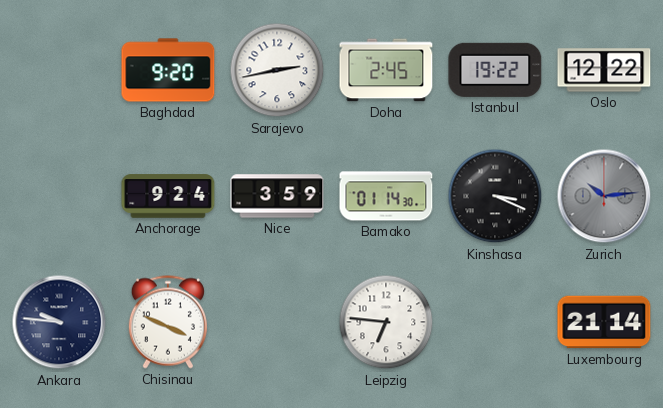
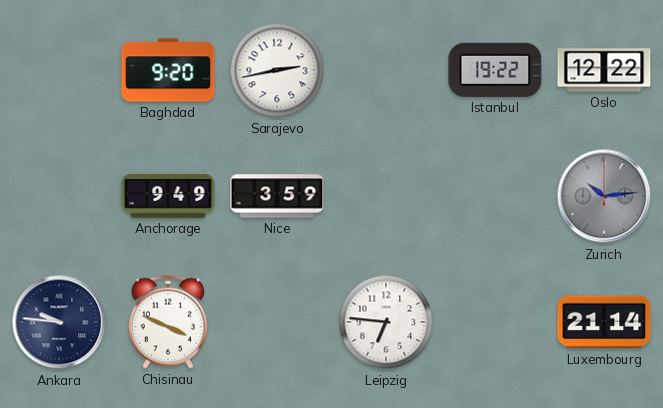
Doha: 2:45 -> none (386, 70)
Anchorage: 9:24 -> 9:49 (168, 196)
Bamako: 01:14 -> none (386, 196)
Kinshasa: 3:19 -> none (495, 196)
